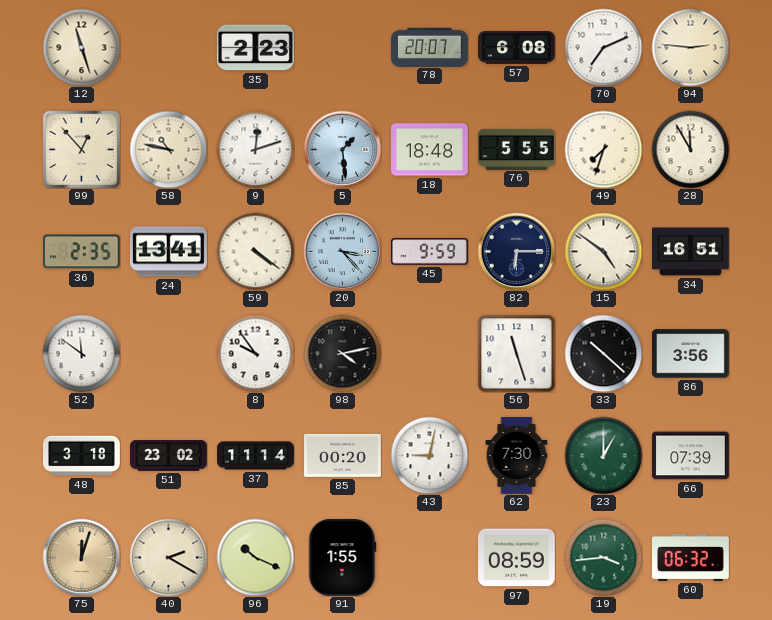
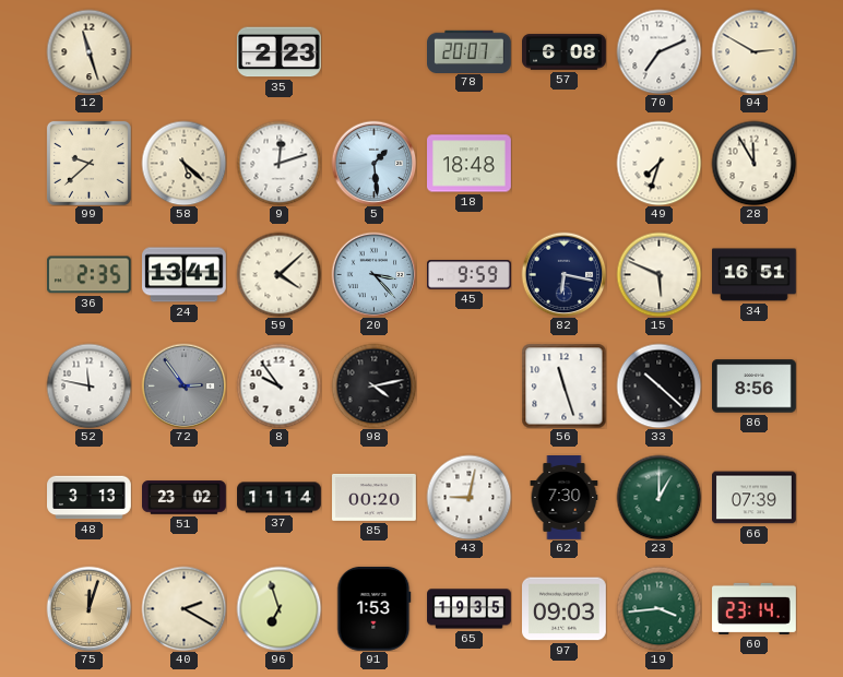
94: 2:46 -> 2:50 (753, 51)
99: 12:53 -> 9:38 (88, 163)
58: 10:47 -> 5:22 (183, 163)
76: 5:55 -> none (517, 149)
59: 4:21 -> 4:08 (278, 274)
82: 6:15 -> 6:17 (563, 274)
15: 4:51 -> 5:49 (658, 274)
52: 11:51 -> 11:47 (88, 385)
72: none -> 2:54 (183, 385)
86: 3:56 -> 8:56 (755, 387)
48: 3:18 -> 3:13 (90, 498)
96: 10:19 -> 6:57 (278, 608)
91: 1:55 -> 1:53 (375, 609)
65: none -> 19:35 (470, 609)
97: 08:59 -> 09:03 (565, 609)
60: 06:32 -> 23:14 (755, 608)
